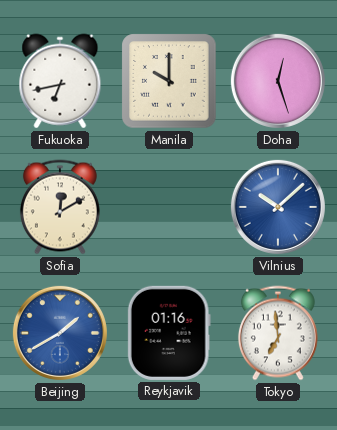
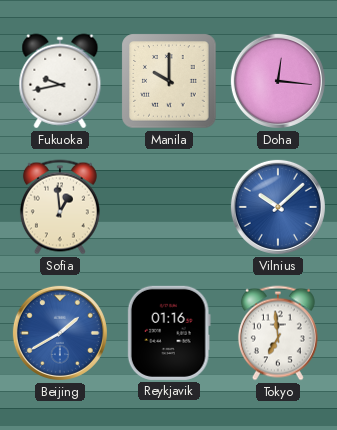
Fukuoka: 6:43 -> 9:43 (60, 81)
Doha: 12:27 -> 12:16 (278, 81)
Sofia: 12:10 -> 12:59 (60, 207)
